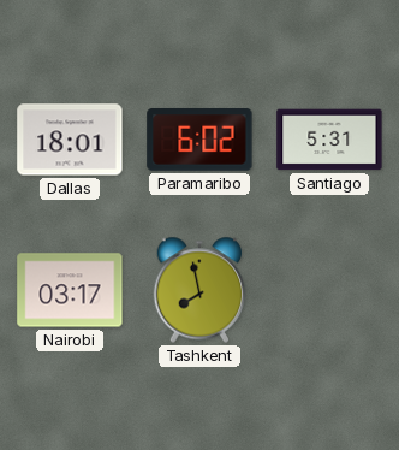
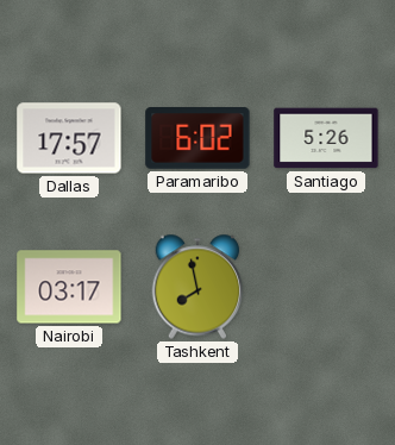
Dallas: 18:01 -> 17:57 (69, 138)
Santiago: 5:31 -> 5:26 (326, 138)
